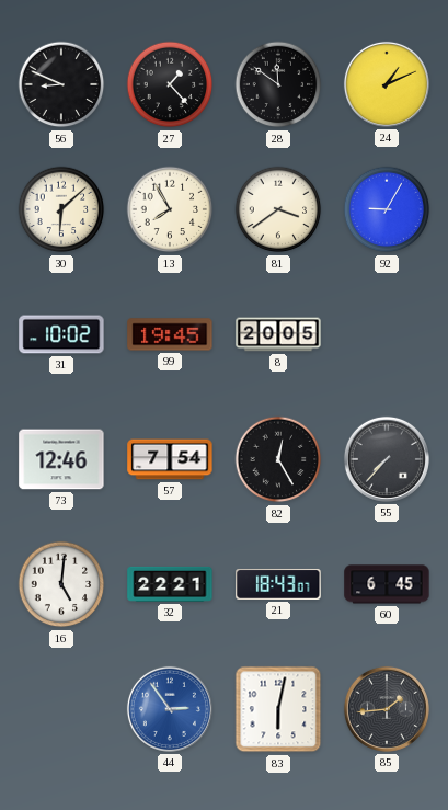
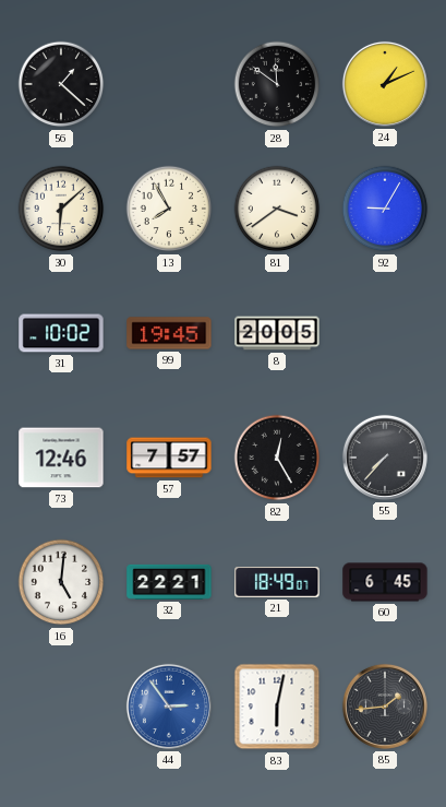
56: 8:49 -> 1:22 (61, 84)
27: 1:23 -> none (170, 84)
57: 7:54 -> 7:57 (169, 458)
21: 18:43 -> 18:49 (277, 582)
